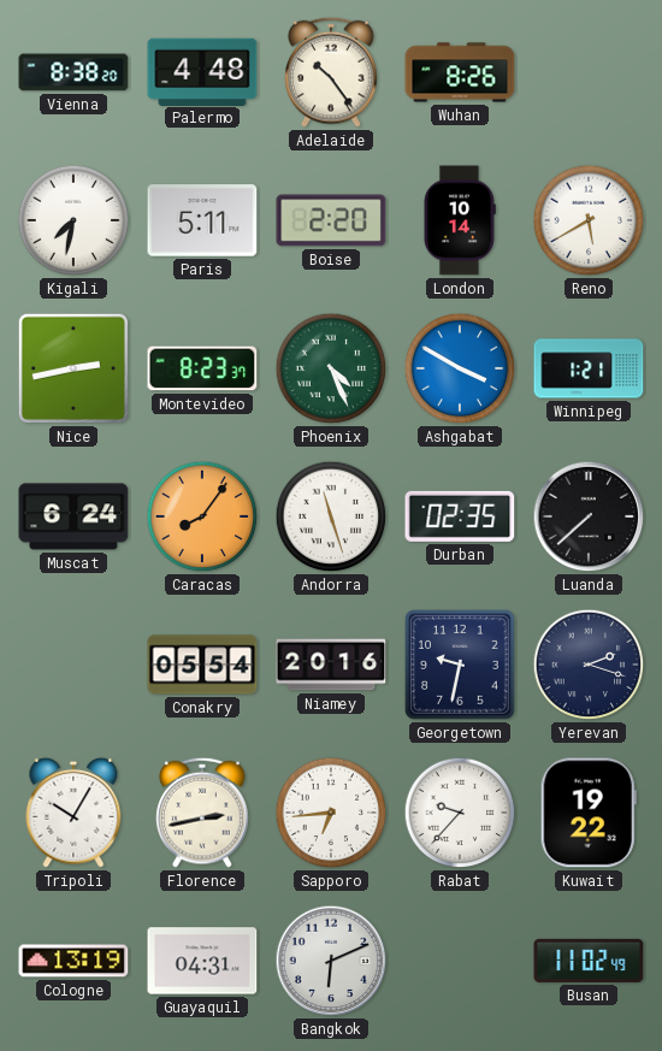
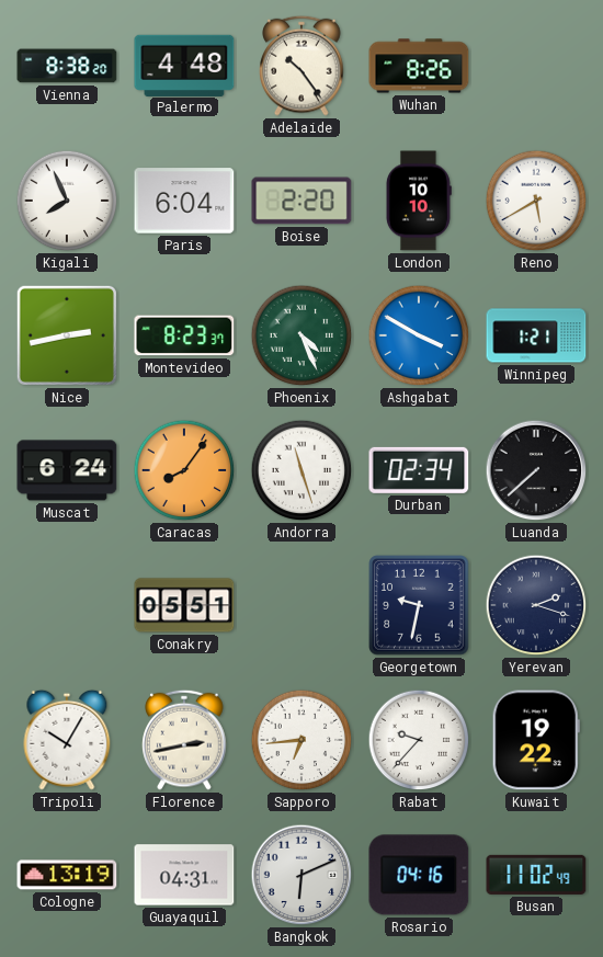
Kigali: 7:32 -> 7:56 (67, 201)
Paris: 5:11 -> 6:04 (184, 201)
London: 10:14 -> 10:10 (418, 201)
Durban: 02:35 -> 02:34 (419, 470)
Conakry: 05:54 -> 05:51 (184, 605)
Niamey: 20:16 -> none (331, 665)
Rosario: none -> 04:16 (419, 875)
